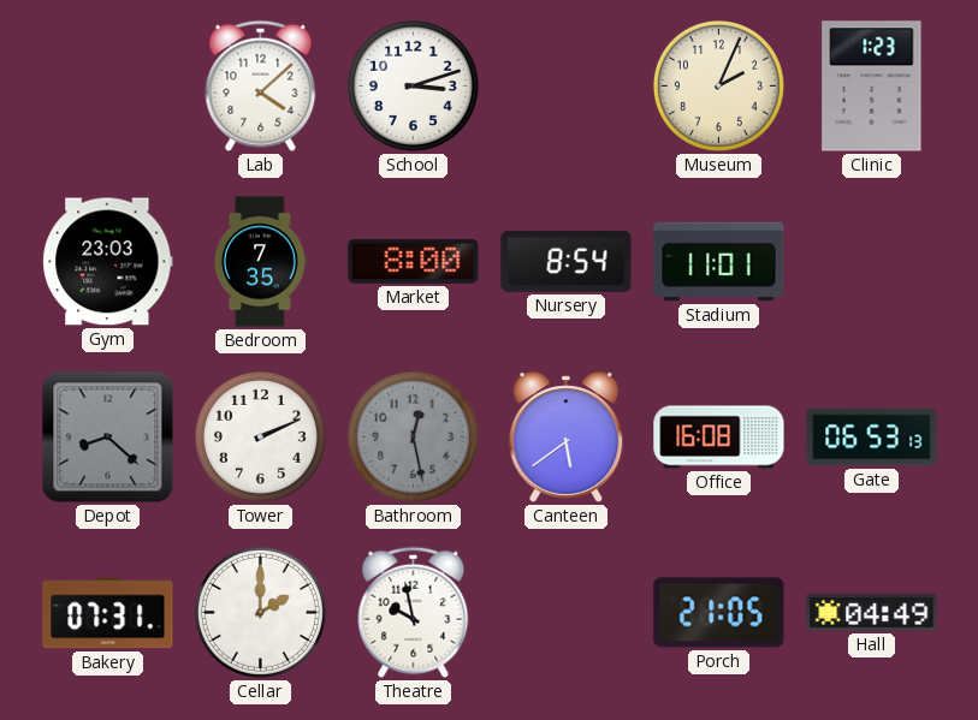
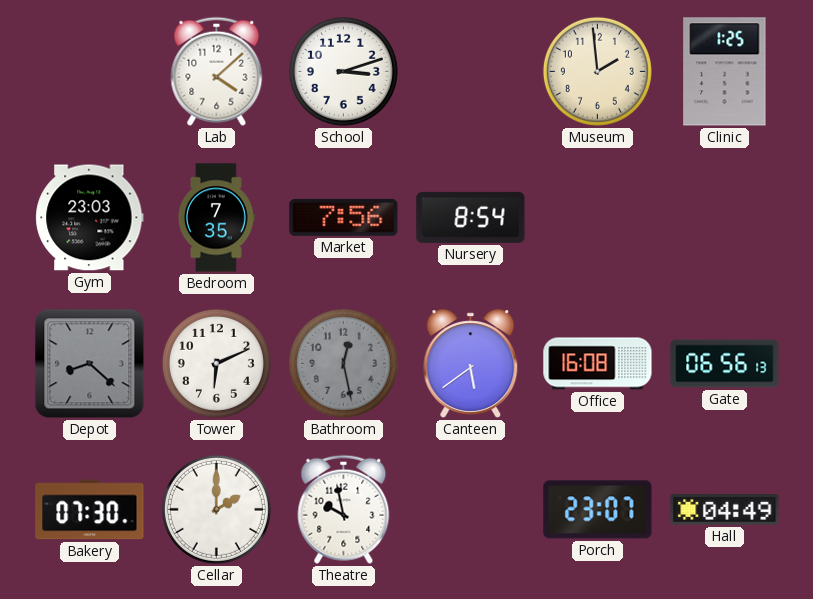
Museum: 2:04 -> 1:59 (597, 71)
Clinic: 1:23 -> 1:25 (725, 72)
Market: 8:00 -> 7:56 (344, 217)
Stadium: 11:01 -> none (719, 262)
Tower: 2:11 -> 6:11 (216, 363)
Gate: 06:53 -> 06:56 (725, 364)
Bakery: 07:31 -> 07:30 (90, 510)
Porch: 21:05 -> 23:07 (598, 510)
